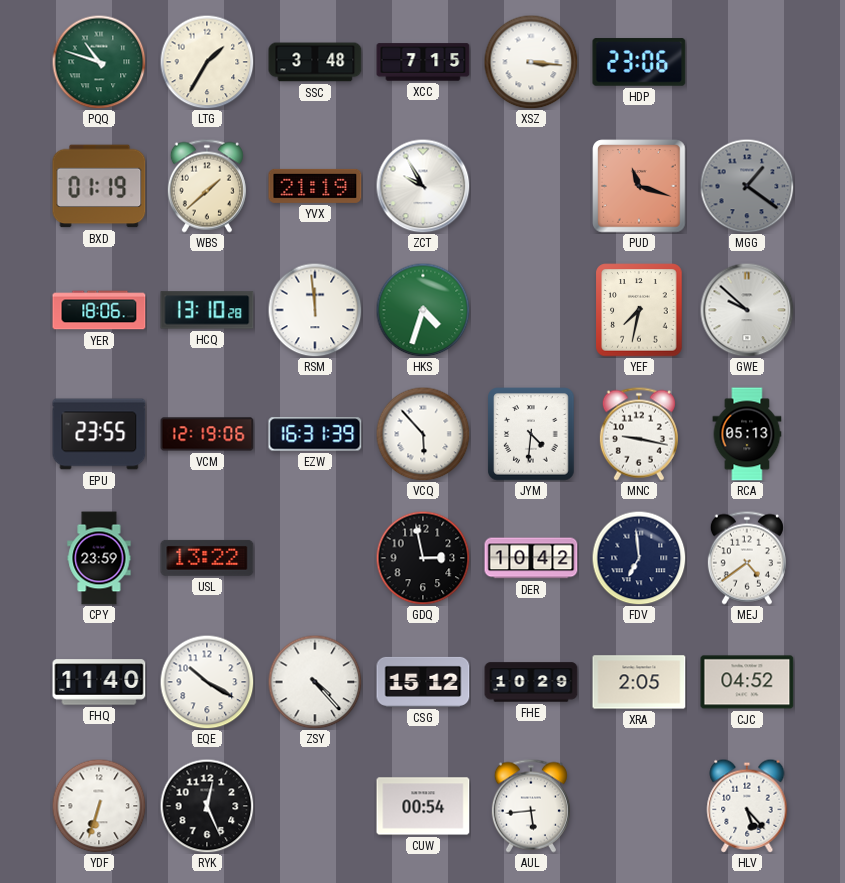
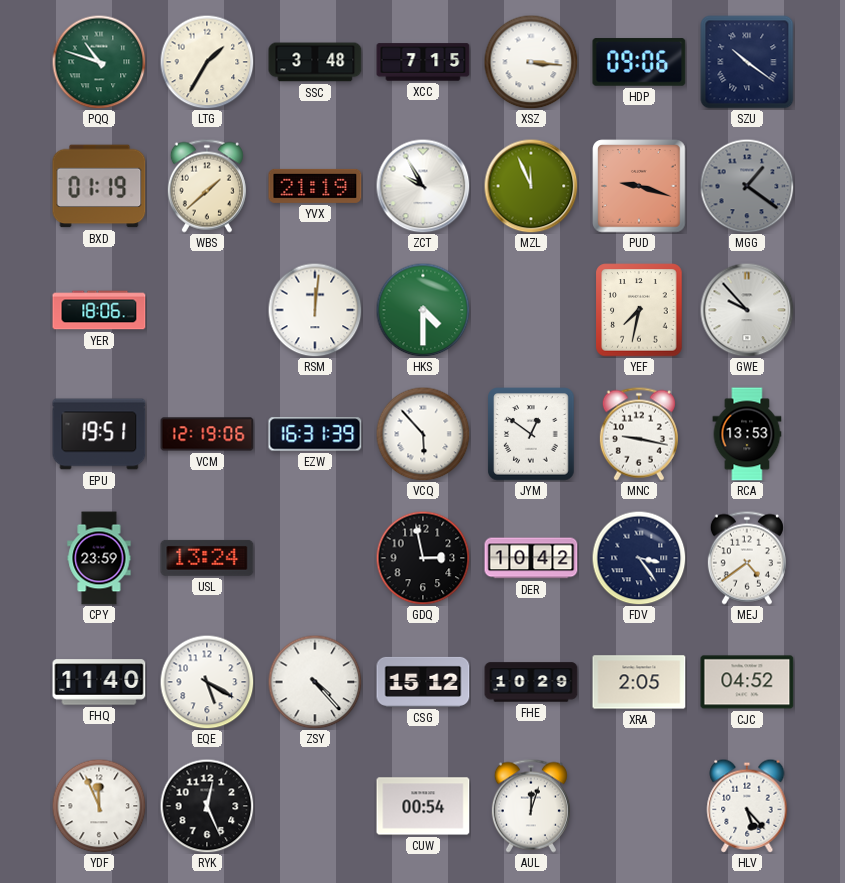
HDP: 23:06 -> 09:06 (639, 62)
SZU: none -> 10:21 (747, 62)
MZL: none -> 11:56 (531, 186)
PUD: 11:18 -> 9:18 (639, 186)
HCQ: 13:10 -> none (207, 310)
RSM: 11:59 -> 12:01 (315, 310)
HKS: 4:33 -> 4:30 (423, 310)
GWE: 9:52 -> 9:53 (747, 310)
EPU: 23:55 -> 19:51 (99, 434)
JYM: 4:31 -> 12:51 (531, 434)
RCA: 05:13 -> 13:53 (747, 434)
USL: 13:22 -> 13:24 (207, 558)
FDV: 6:59 -> 3:24 (639, 558)
EQE: 10:20 -> 5:20 (207, 682)
YDF: 6:33 -> 11:56 (99, 806)
AUL: 5:44 -> 12:03 (531, 806)
